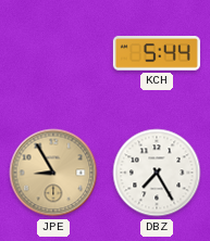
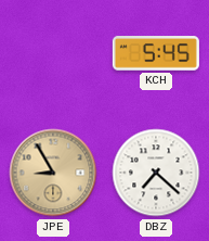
KCH: 5:44 -> 5:45 (156, 53)
DBZ: 7:25 -> 7:22 (156, 173)
